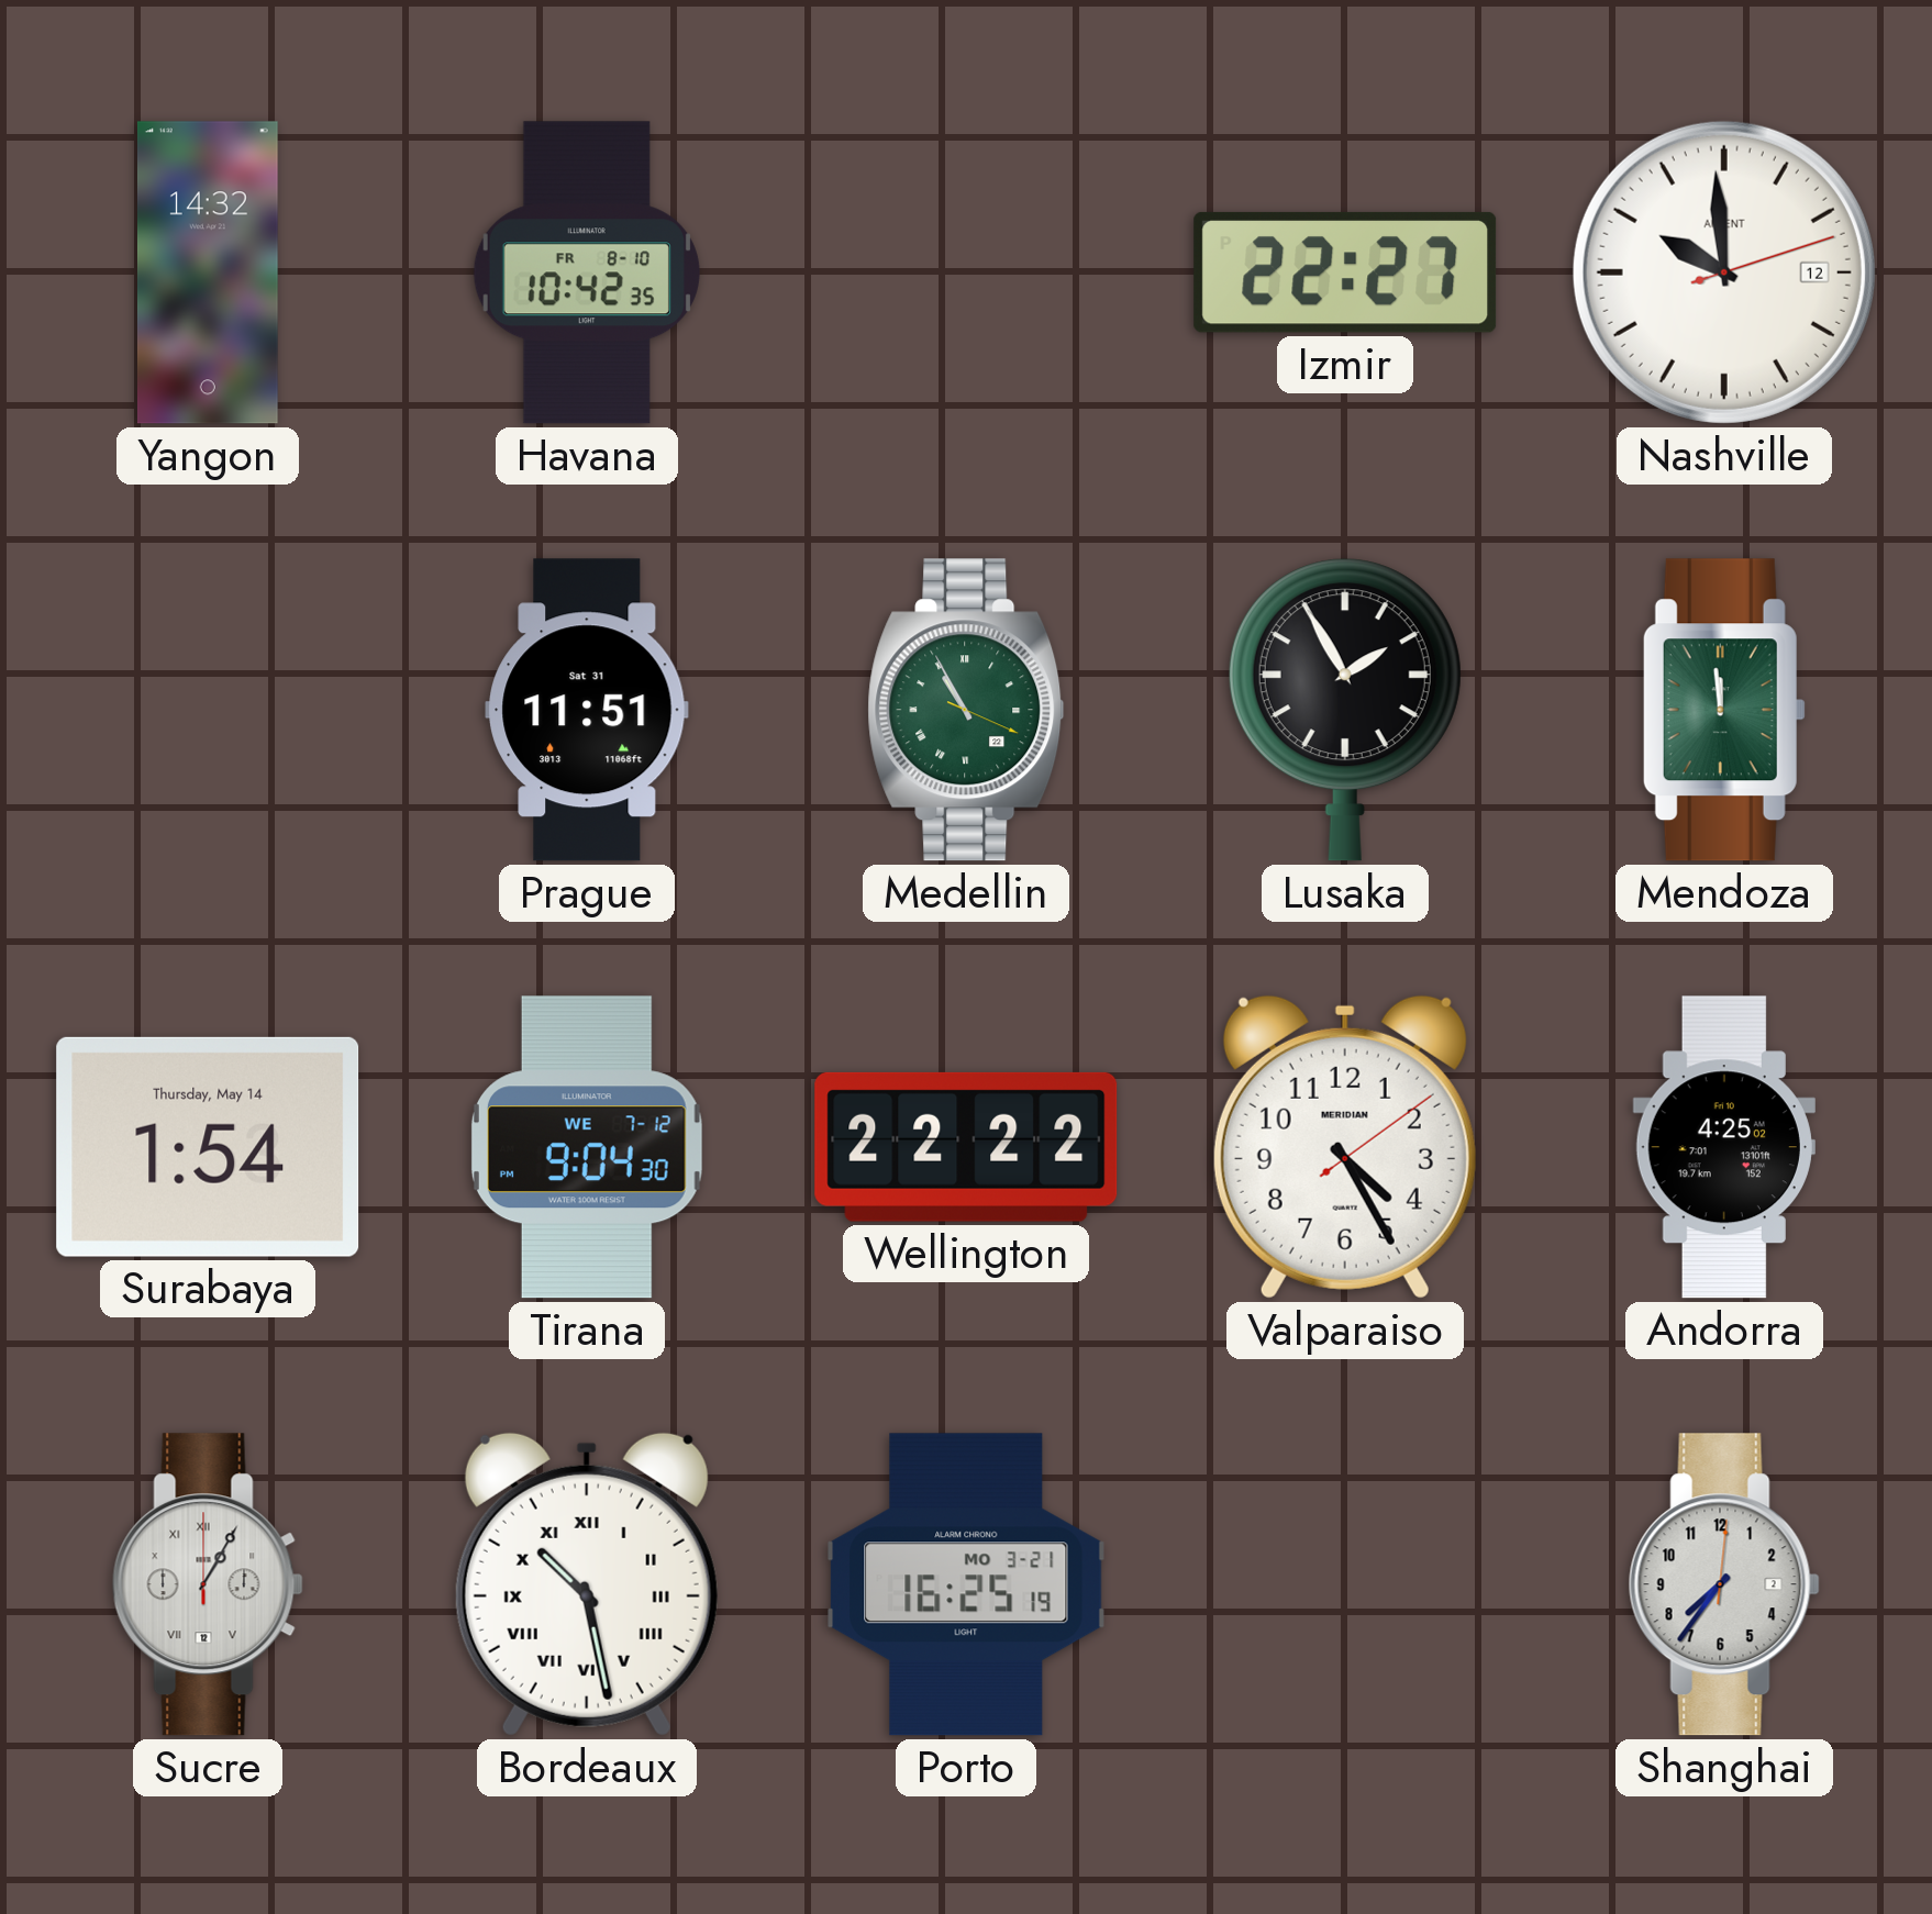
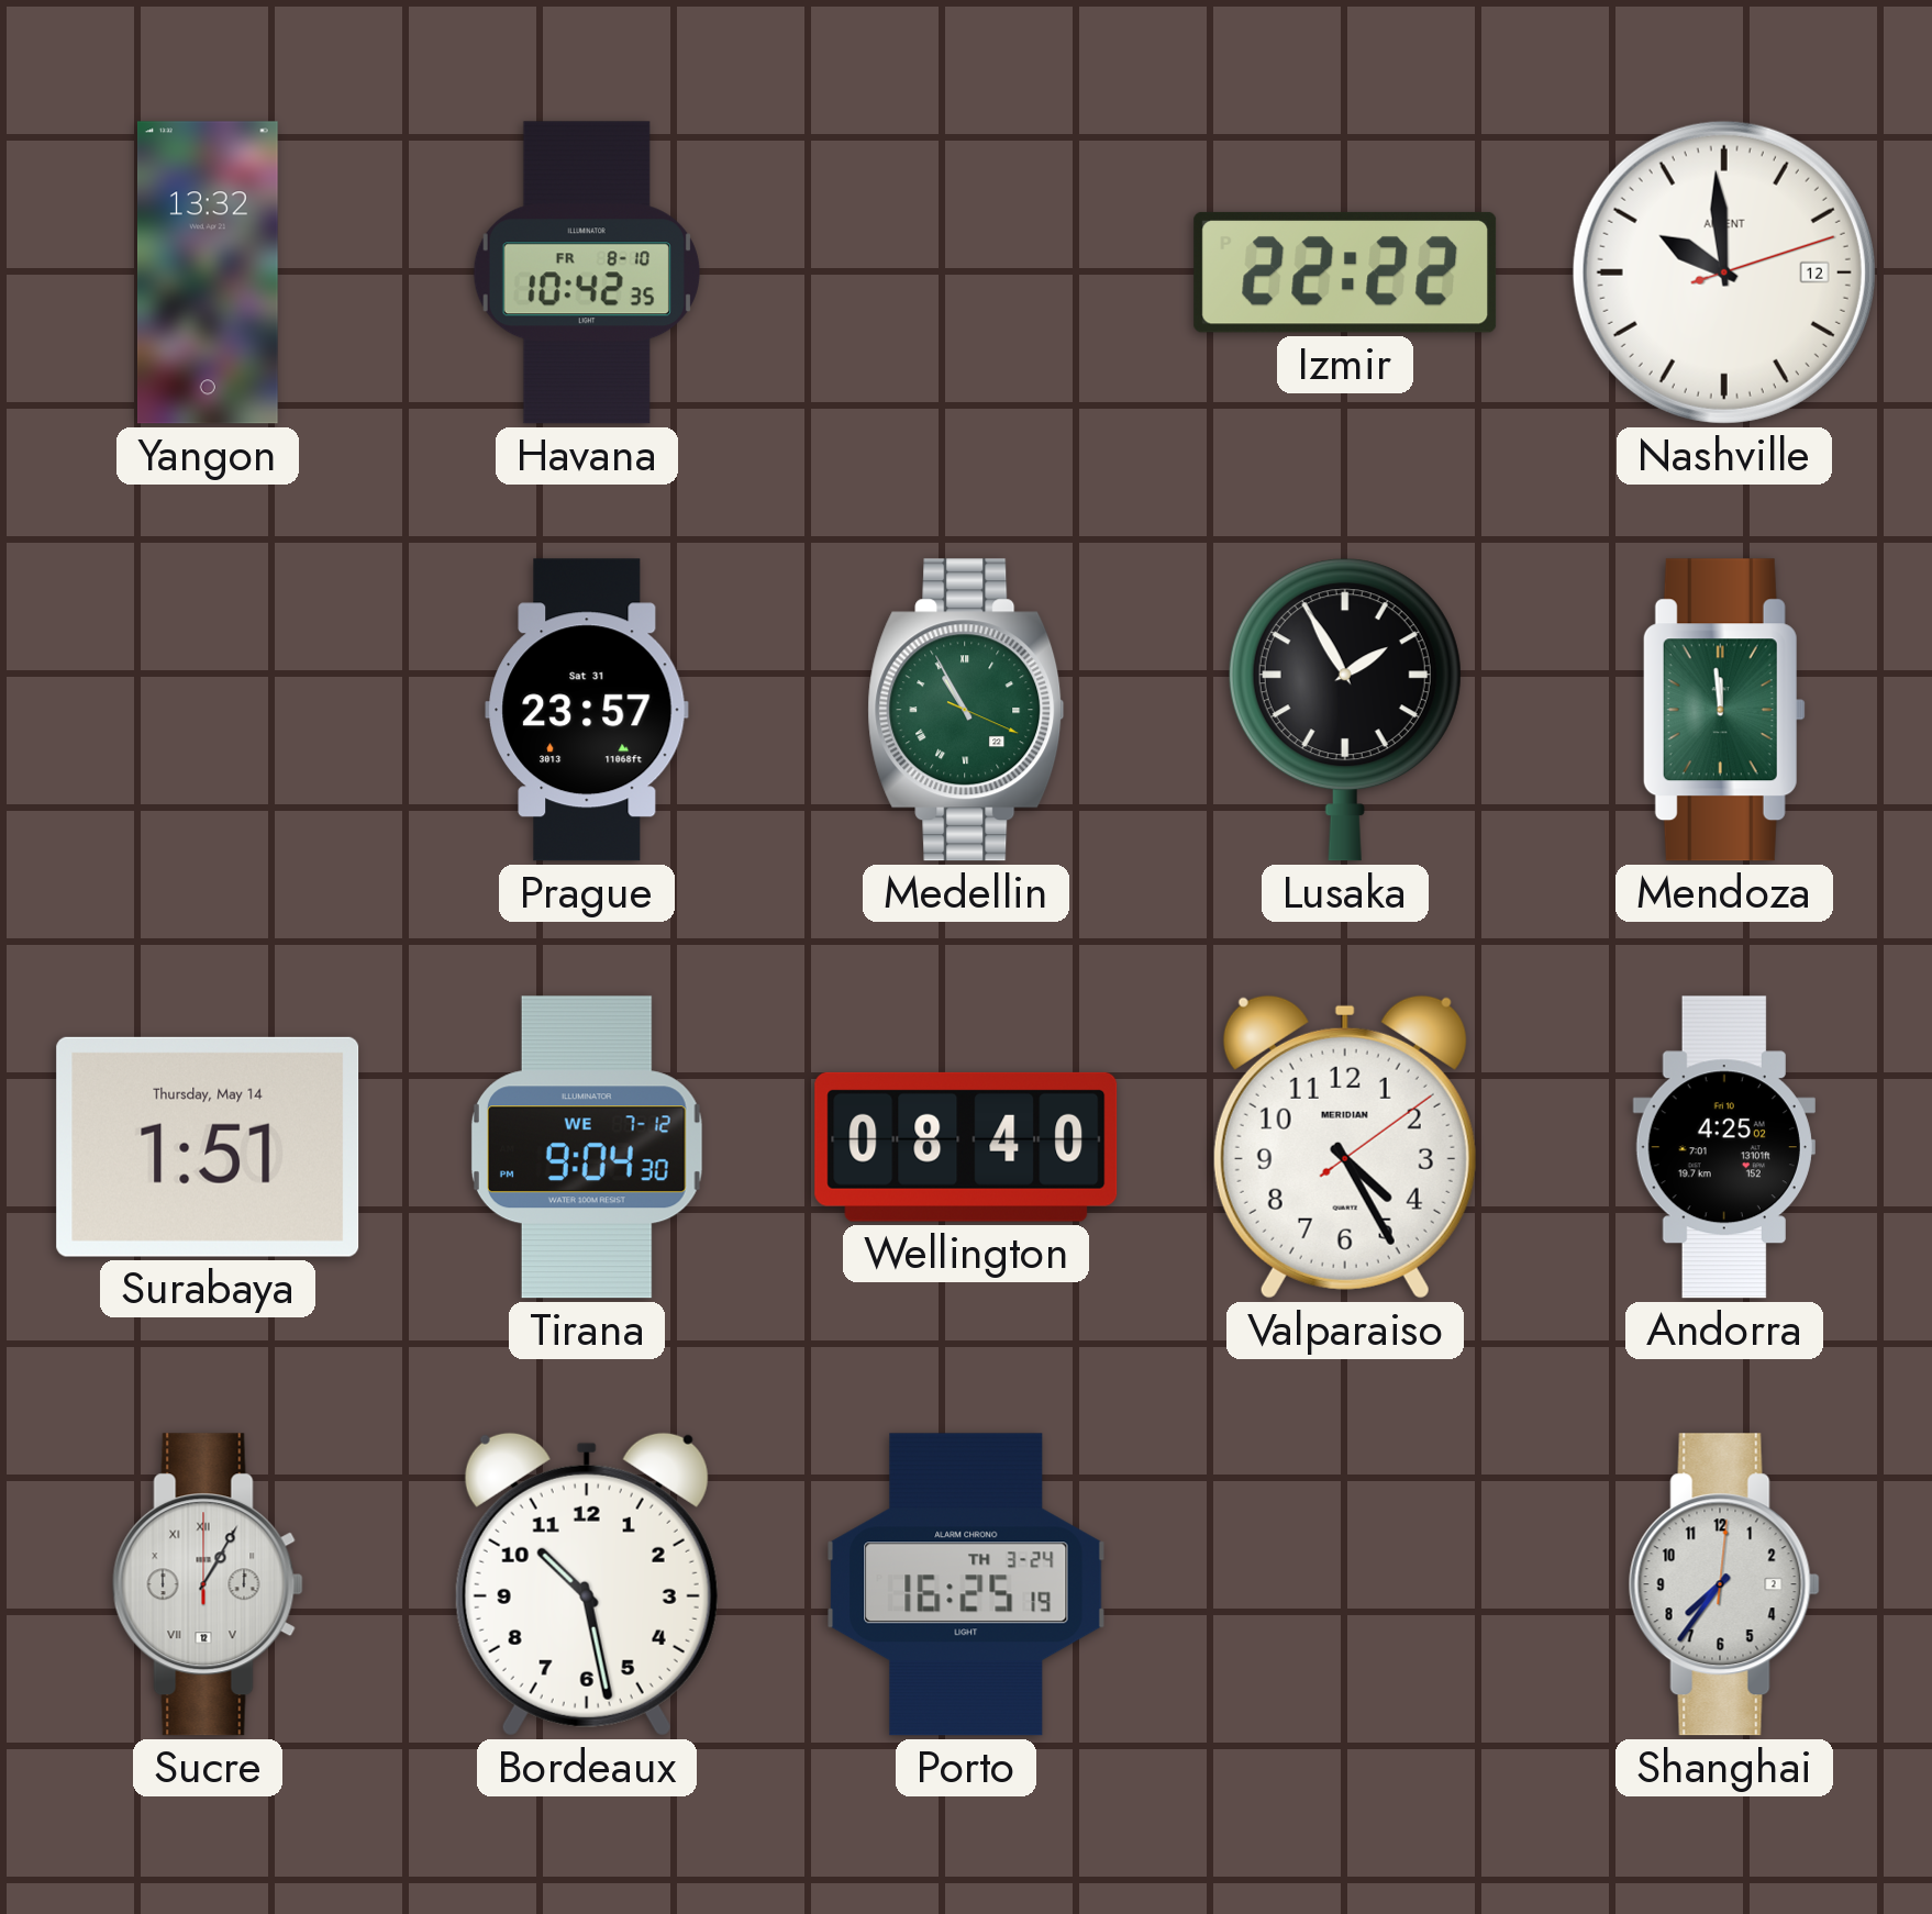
Yangon: 14:32 -> 13:32 (208, 272)
Izmir: 22:27 -> 22:22 (1345, 272)
Prague: 11:51 -> 23:57 (587, 710)
Surabaya: 1:54 -> 1:51 (208, 1147)
Wellington: 22:22 -> 08:40 (966, 1147)
Bordeaux numerals: Roman -> Arabic (587, 1584)
Porto date: MO 3-21 -> TH 3-24 (966, 1584)
